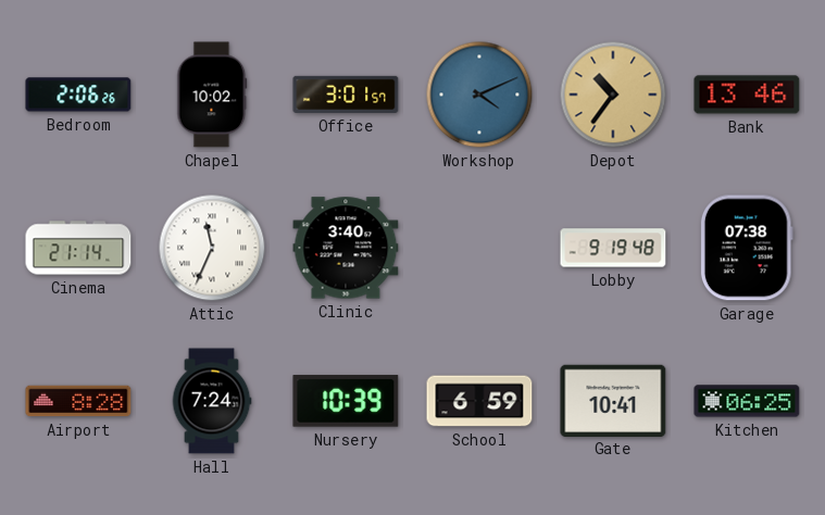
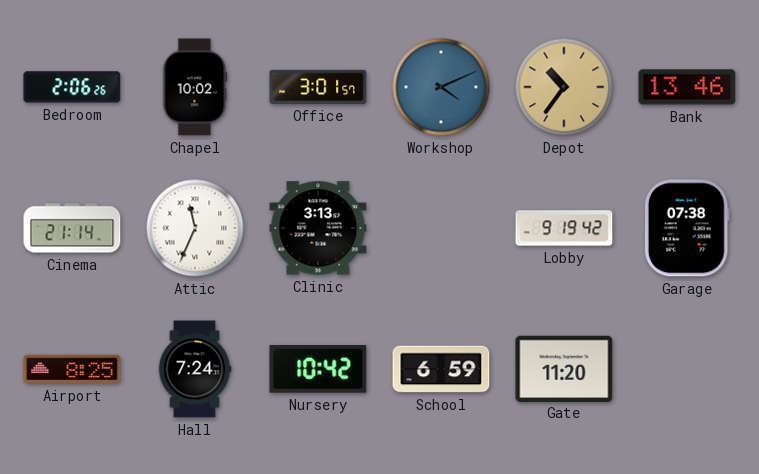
Clinic: 3:40 -> 3:13 (318, 228)
Lobby: 9:19:48 -> 9:19:42 (564, 228)
Airport: 8:28 -> 8:25 (72, 369)
Nursery: 10:39 -> 10:42 (318, 369)
Gate: 10:41 -> 11:20 (564, 368)
Kitchen: 06:25 -> none (747, 401)
